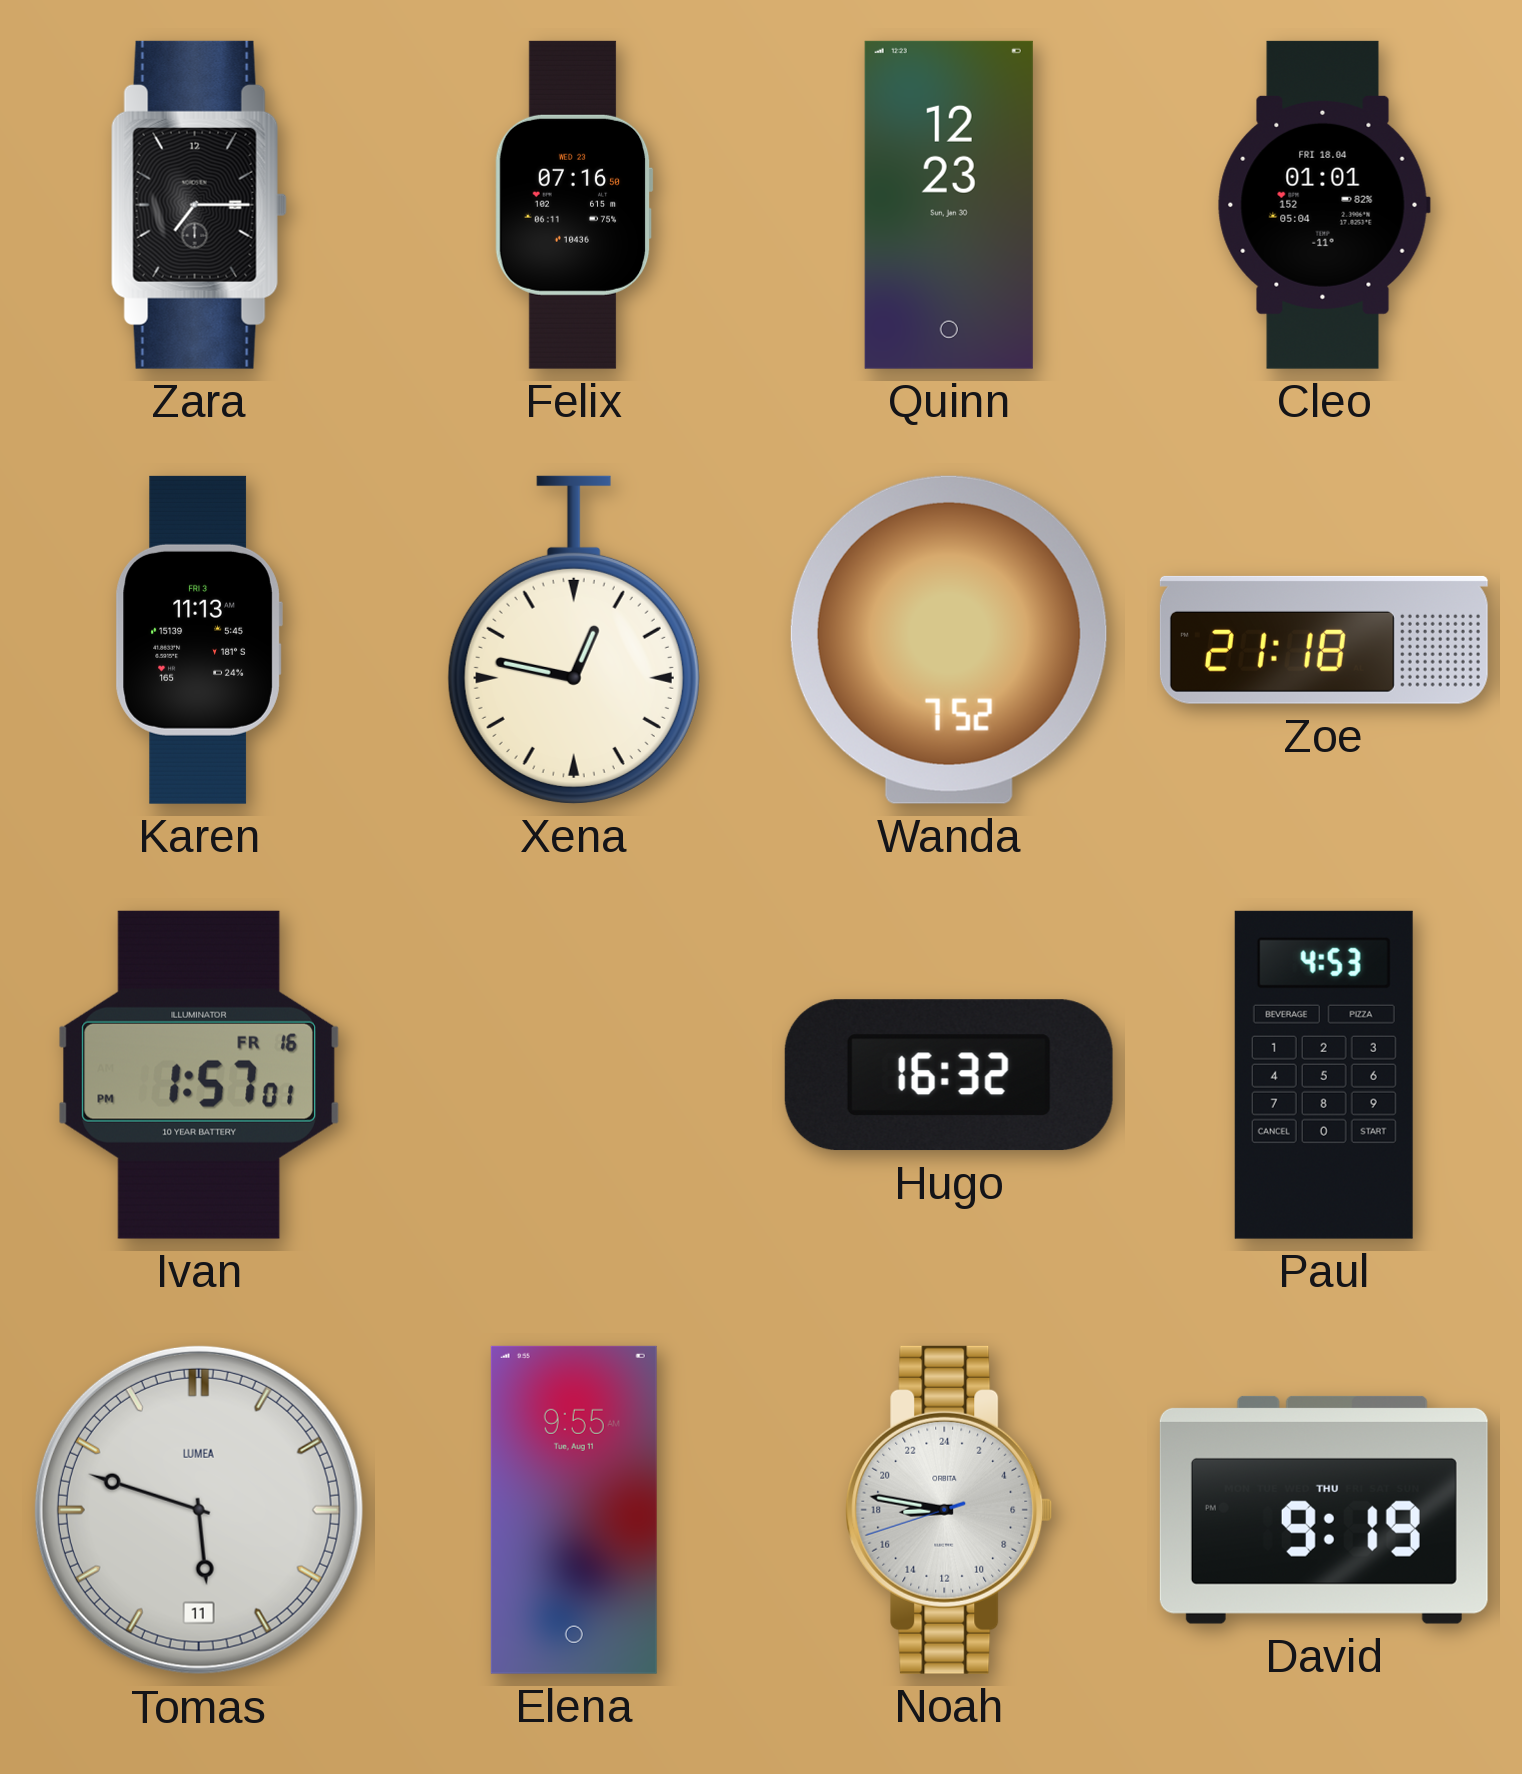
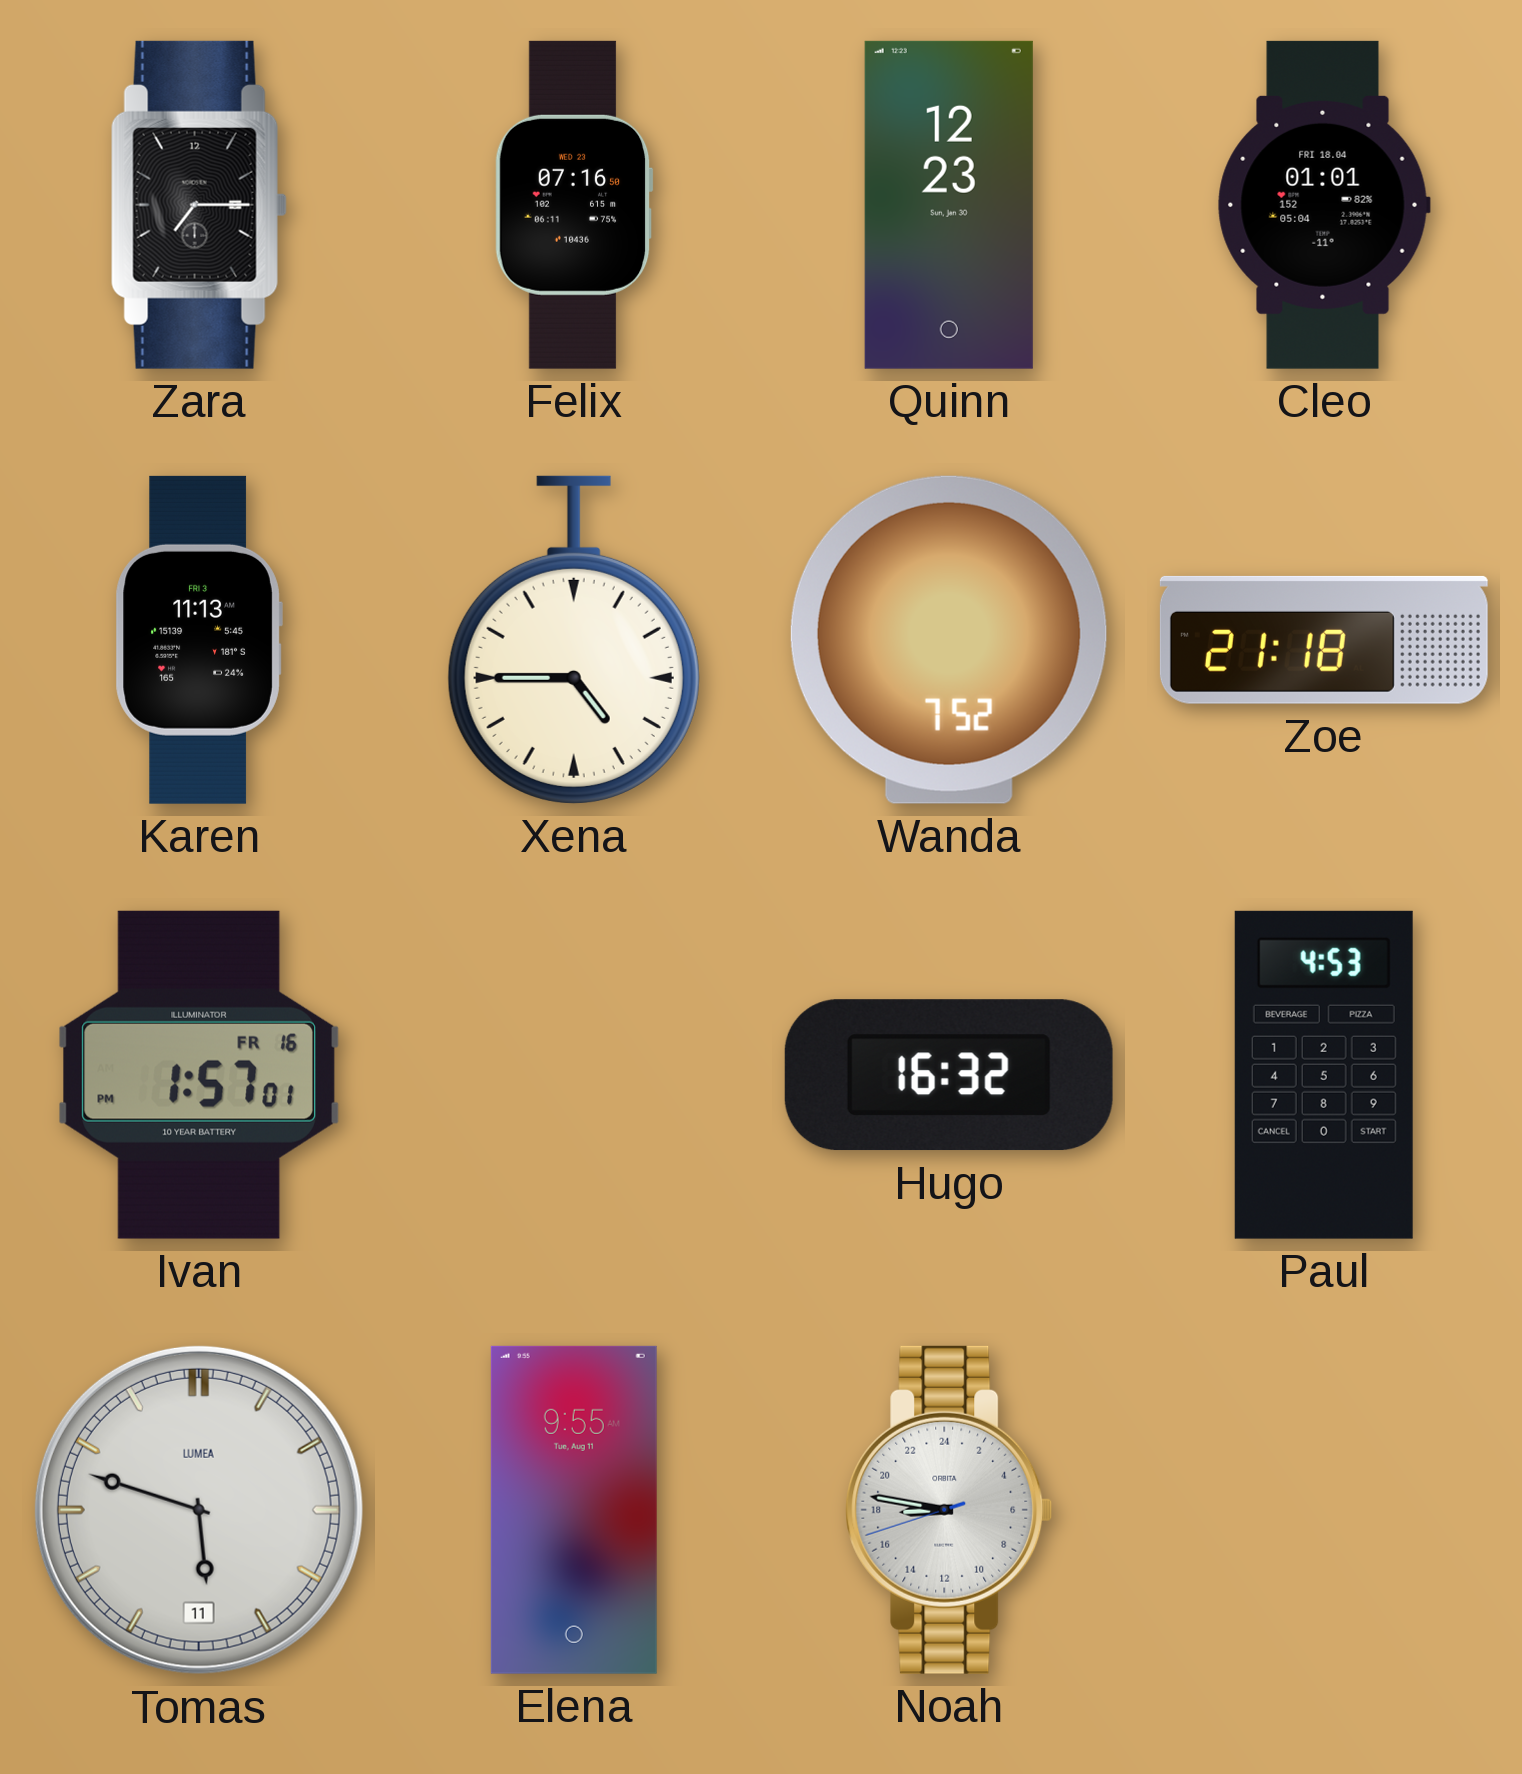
Xena: 12:47 -> 4:45 (574, 640)
David: 9:19 -> none (1324, 1510)
